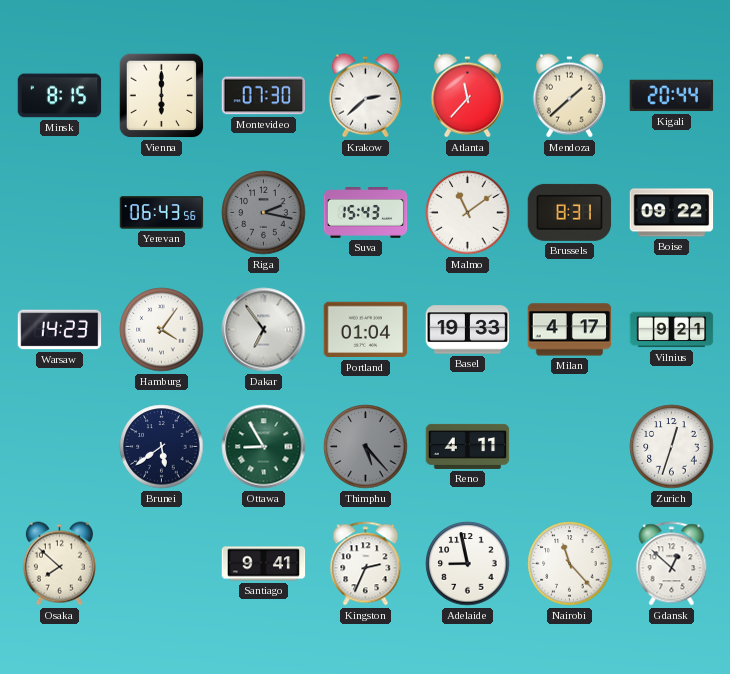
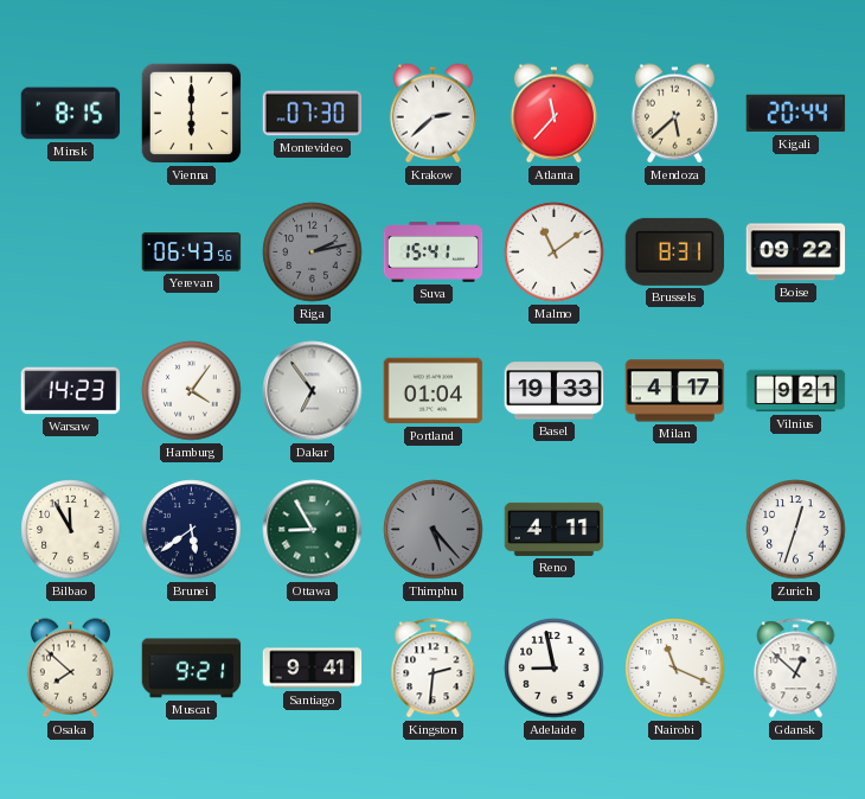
Mendoza: 1:38 -> 5:38 (674, 114)
Riga: 2:17 -> 2:13 (313, 253)
Suva: 15:43 -> 15:41 (434, 253)
Bilbao: none -> 11:55 (71, 530)
Muscat: none -> 9:21 (192, 669)
Kingston: 2:34 -> 2:31 (434, 669)
Nairobi: 11:23 -> 11:19 (675, 669)
